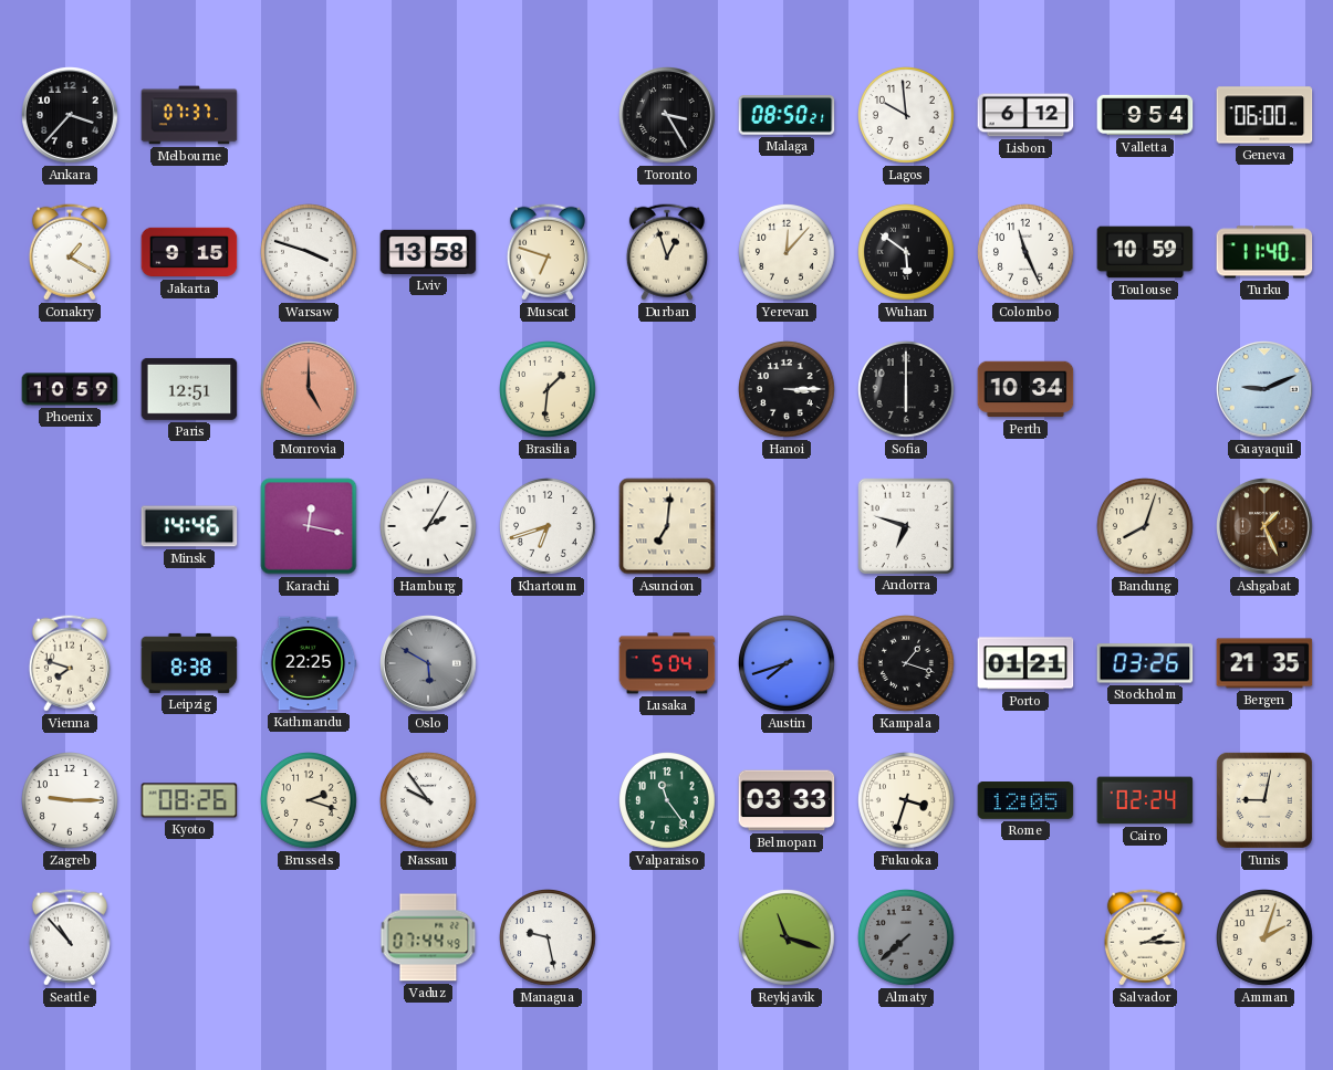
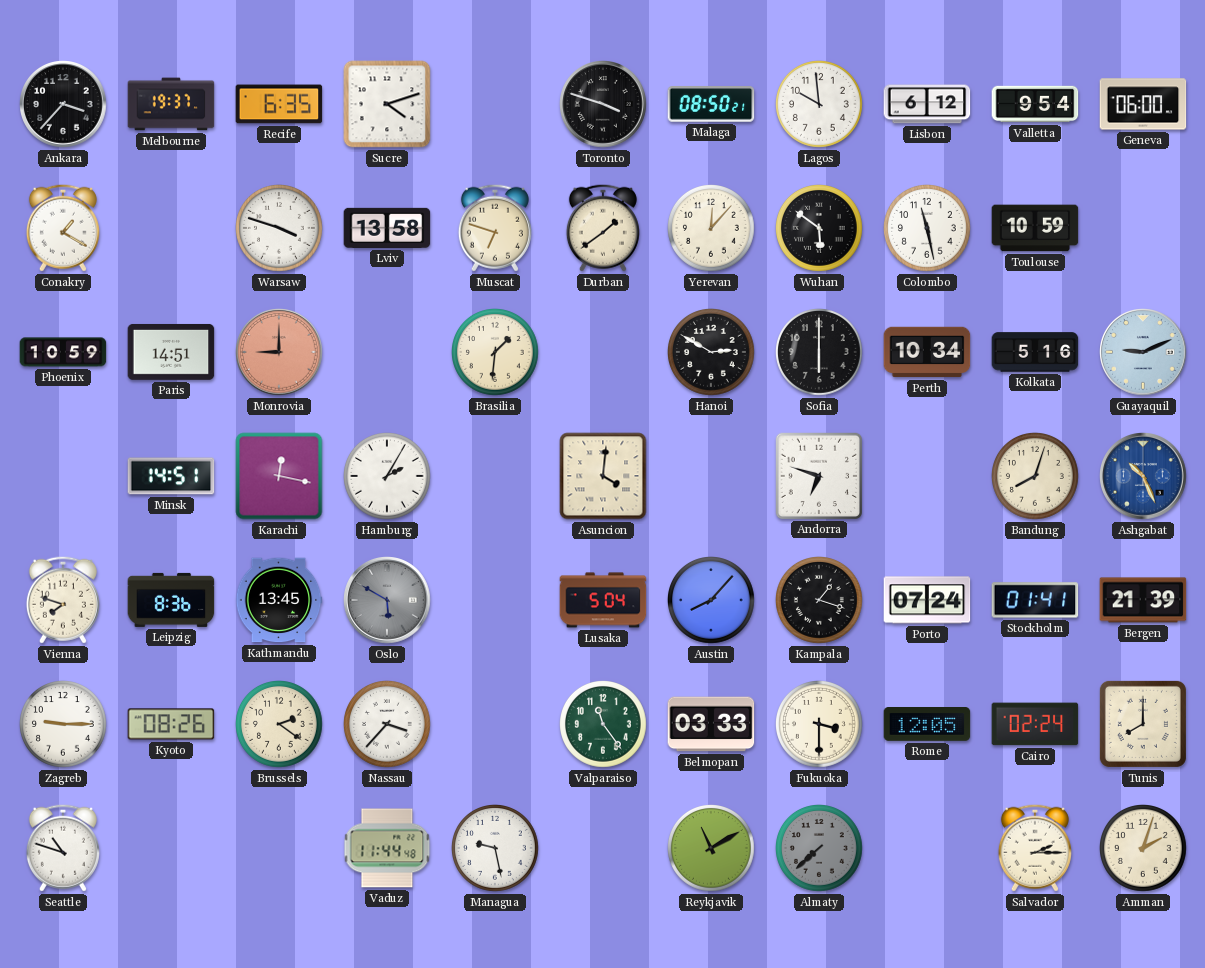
Melbourne: 07:37 -> 19:37 (171, 104)
Recife: none -> 6:35 (279, 104)
Sucre: none -> 4:12 (387, 104)
Toronto: 3:25 -> 3:48 (603, 104)
Jakarta: 9:15 -> none (189, 252)
Durban: 12:57 -> 1:39 (603, 228)
Colombo: 11:26 -> 11:28 (928, 229)
Turku: 11:40 -> none (1264, 252)
Paris: 12:51 -> 14:51 (171, 352)
Monrovia: 5:00 -> 9:00 (279, 352)
Hanoi: 3:15 -> 2:50 (712, 353)
Kolkata: none -> 5:16 (1035, 352)
Minsk: 14:46 -> 14:51 (171, 476)
Khartoum: 6:42 -> none (549, 527)
Asuncion: 7:01 -> 4:01 (603, 476)
Ashgabat: 1:26 -> 10:26 (1143, 476)
Ashgabat dial: brown -> blue (1143, 476)
Leipzig: 8:38 -> 8:36 (171, 600)
Kathmandu: 22:25 -> 13:45 (279, 600)
Austin: 7:42 -> 8:07 (712, 601)
Porto: 01:21 -> 07:24 (927, 600)
Stockholm: 03:26 -> 01:41 (1035, 600)
Bergen: 21:35 -> 21:39 (1143, 600)
Brussels: 2:18 -> 2:21 (280, 725)
Nassau: 9:54 -> 3:37 (388, 725)
Fukuoka: 3:33 -> 3:30 (820, 725)
Tunis: 9:02 -> 8:00 (1143, 724)
Seattle: 10:53 -> 10:48 (63, 848)
Vaduz: 07:44 -> 11:44 (387, 848)
Reykjavik: 11:18 -> 11:10 (712, 849)
